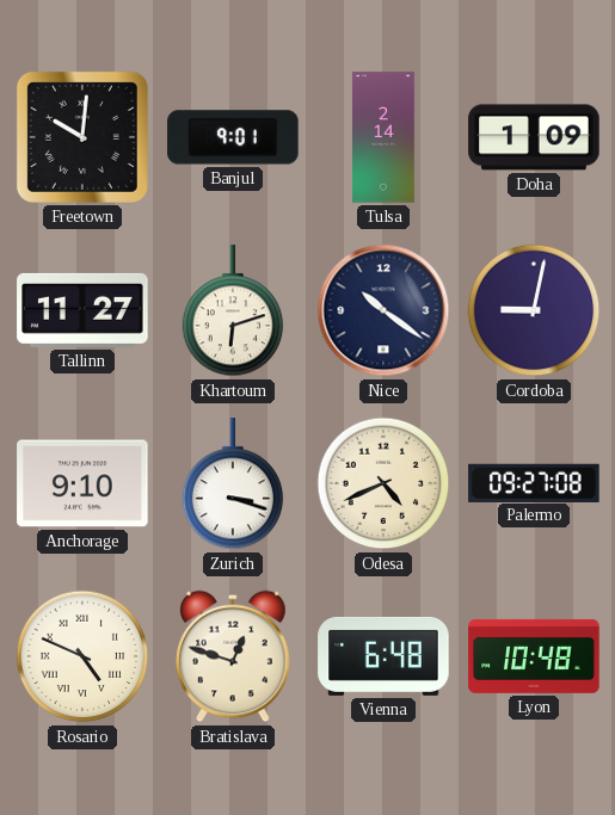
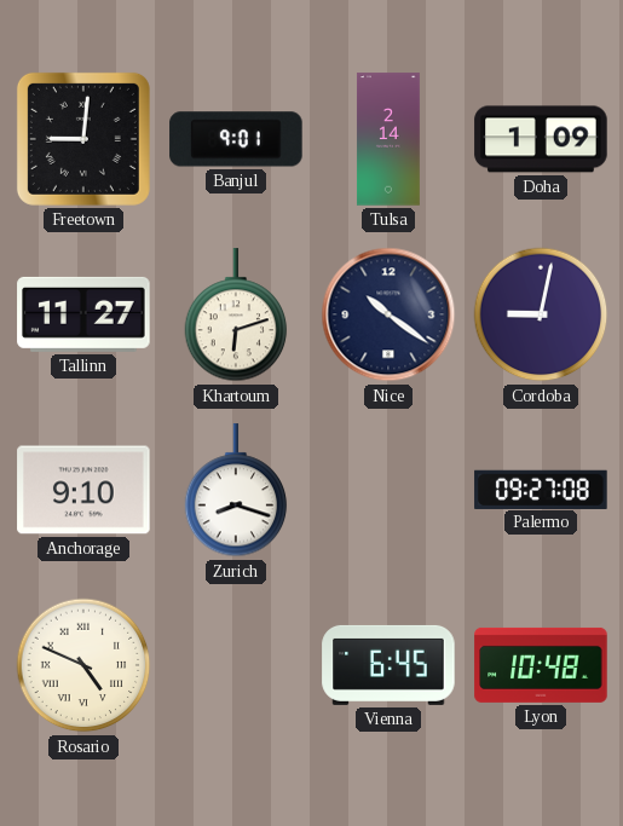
Freetown: 10:01 -> 9:01 (83, 139)
Zurich: 3:18 -> 8:18 (236, 491)
Odesa: 4:41 -> none (383, 483)
Bratislava: 12:48 -> none (233, 656)
Vienna: 6:48 -> 6:45 (388, 665)
